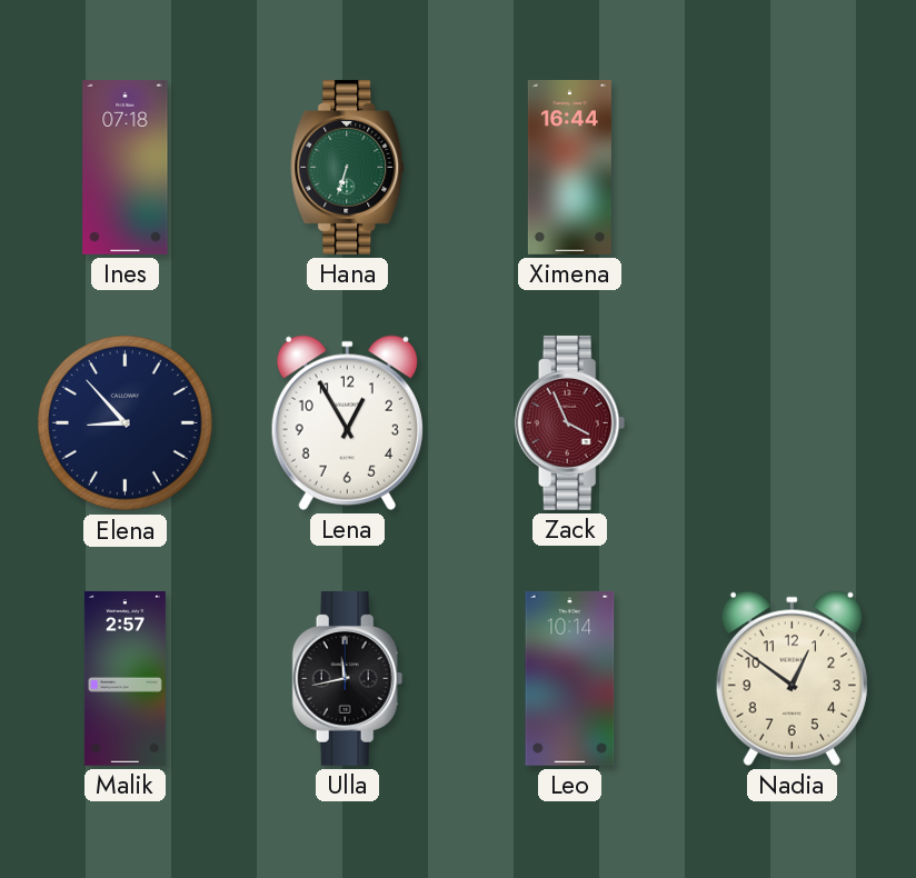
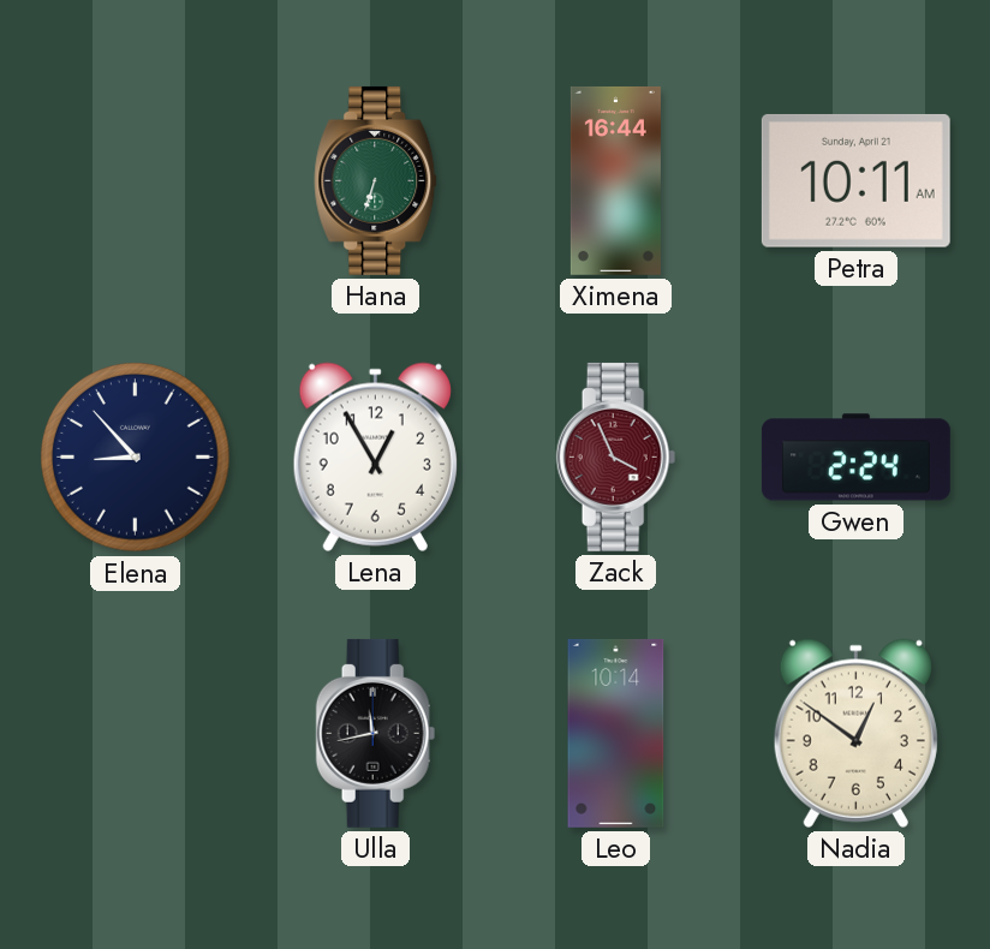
Ines: 07:18 -> none (126, 167)
Petra: none -> 10:11 (855, 180)
Gwen: none -> 2:24 (855, 458)
Malik: 2:57 -> none (125, 678)
